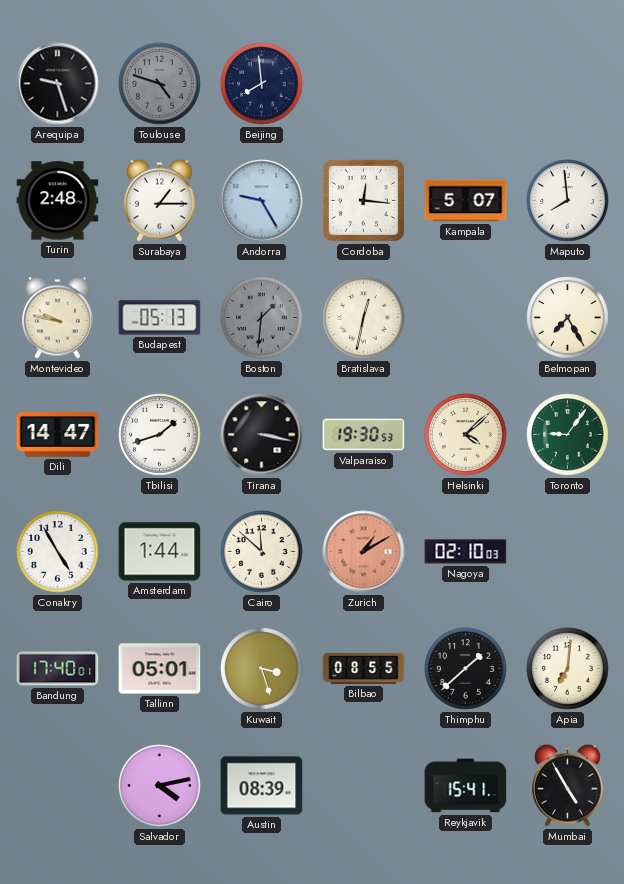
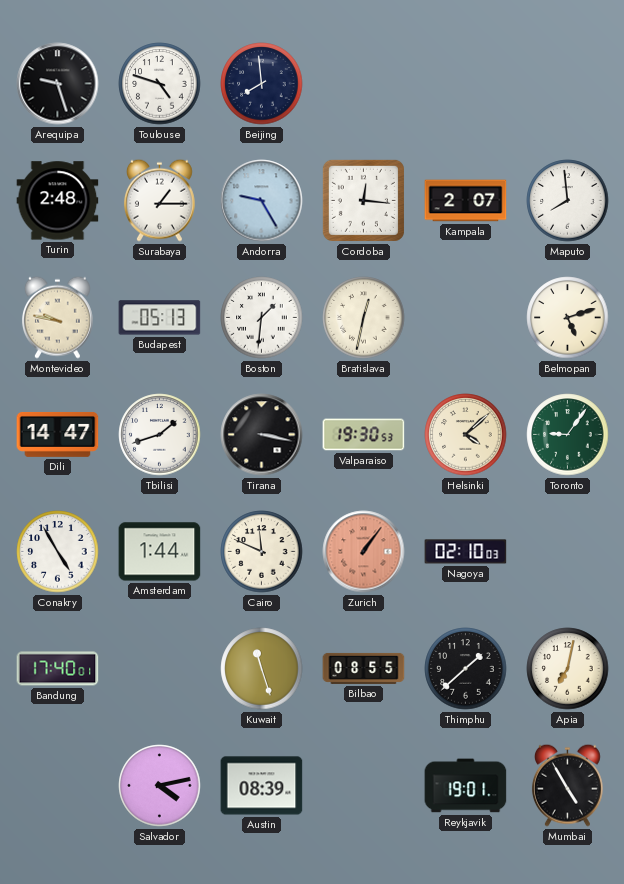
Toulouse dial: grey -> white (160, 84)
Kampala: 5:07 -> 2:07 (466, 201)
Boston dial: grey -> white (262, 318)
Belmopan: 7:25 -> 5:12 (568, 318)
Cairo: 11:52 -> 11:49 (262, 552)
Zurich: 1:10 -> 1:06 (364, 552)
Tallinn: 05:01 -> none (160, 669)
Kuwait: 3:27 -> 11:27 (262, 669)
Apia: 7:01 -> 7:02 (568, 669)
Reykjavik: 15:41 -> 19:01 (466, 786)
